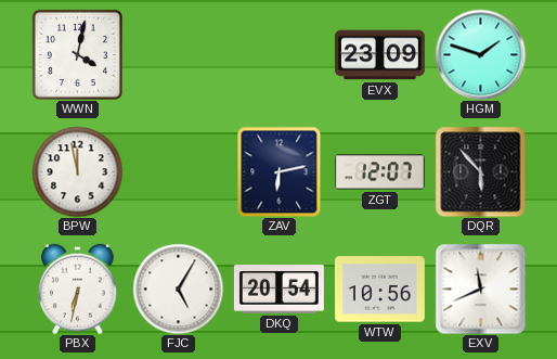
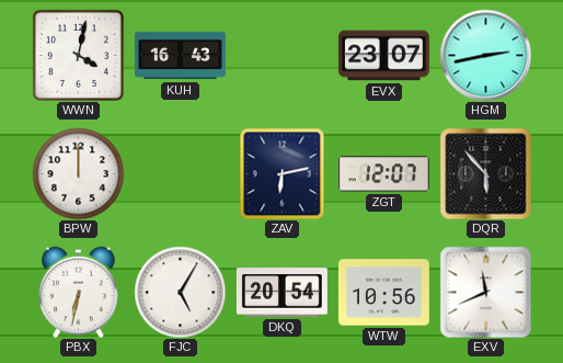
KUH: none -> 16:43 (180, 56)
EVX: 23:09 -> 23:07 (383, 56)
HGM: 1:48 -> 2:43 (485, 55)
BPW: 11:58 -> 12:00 (78, 173)
